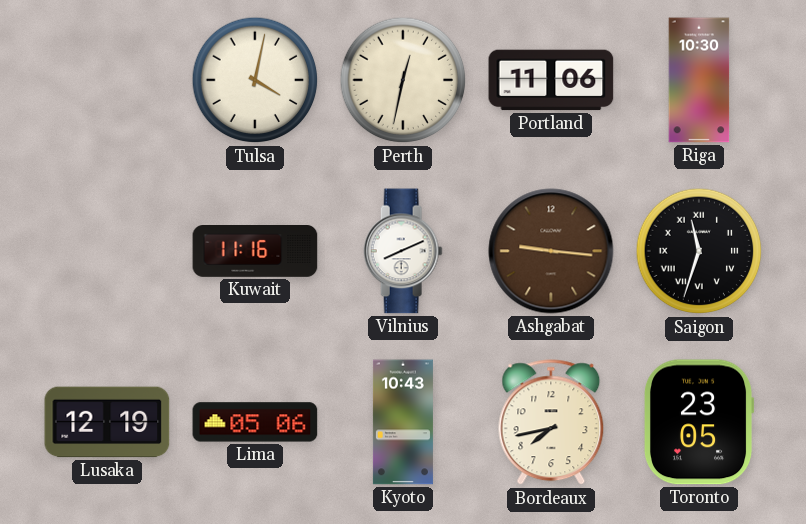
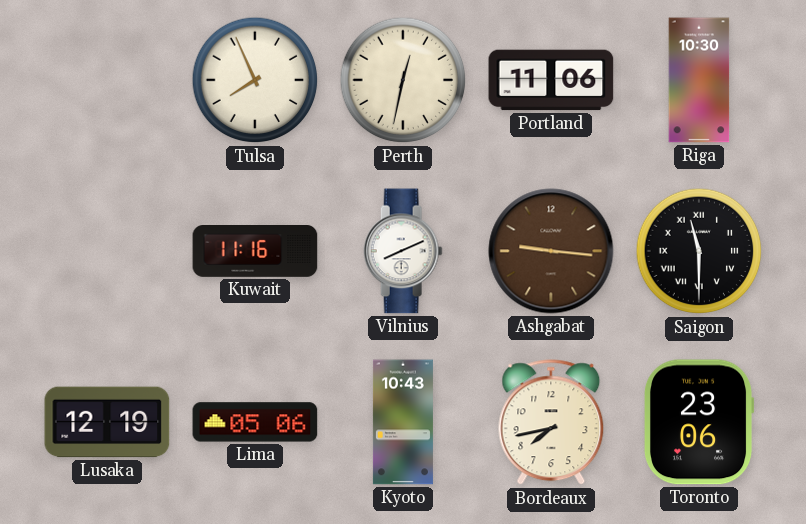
Tulsa: 4:02 -> 7:56 (255, 80)
Saigon: 11:33 -> 11:30 (699, 251)
Toronto: 23:05 -> 23:06 (699, 422)
